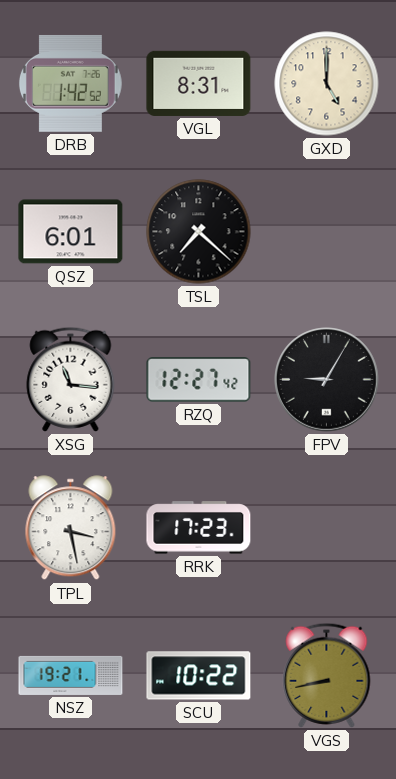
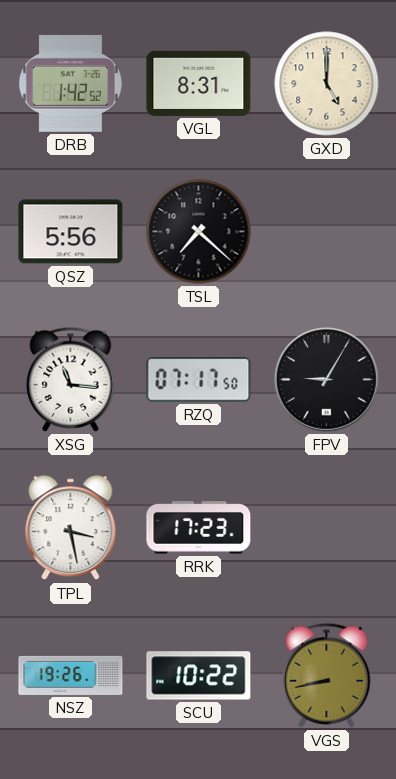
QSZ: 6:01 -> 5:56 (71, 232)
RZQ: 12:27 -> 07:17 (199, 380)
NSZ: 19:21 -> 19:26 (71, 675)
